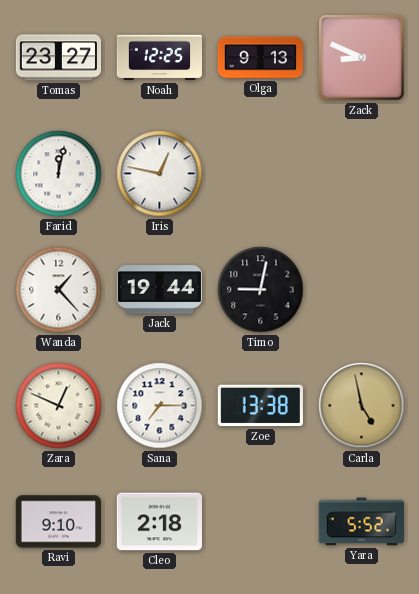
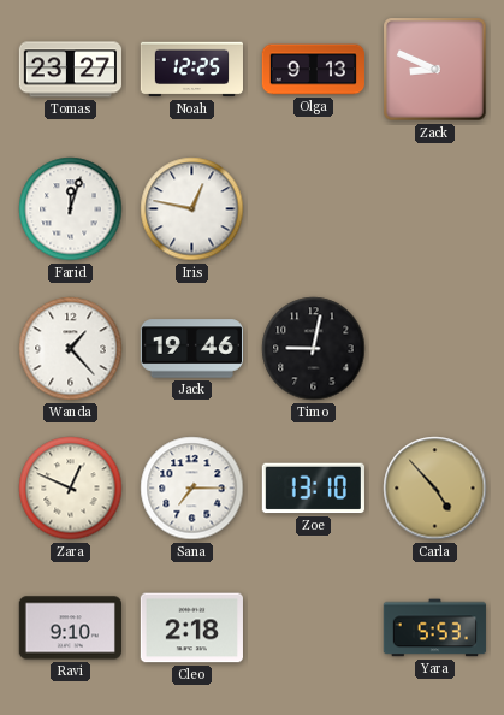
Farid: 12:02 -> 12:03 (71, 209)
Jack: 19:44 -> 19:46 (191, 349)
Zoe: 13:38 -> 13:10 (313, 489)
Carla: 4:58 -> 4:53 (435, 489)
Yara: 5:52 -> 5:53 (434, 628)
